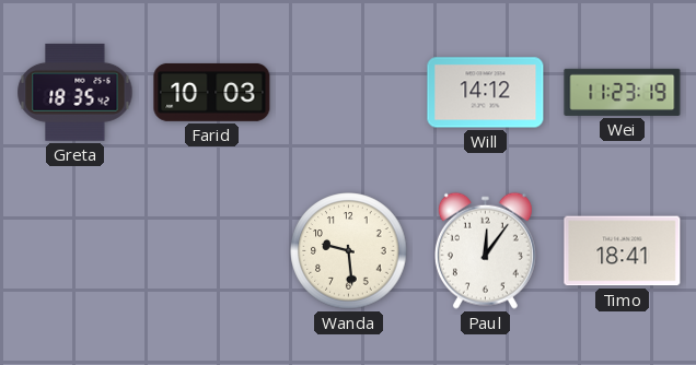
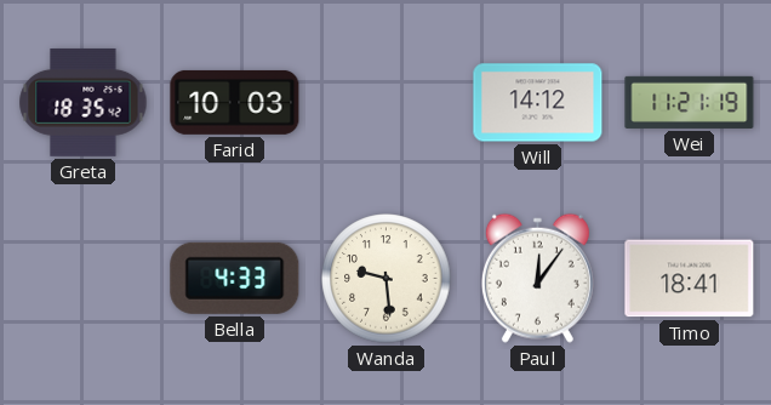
Wei: 11:23 -> 11:21 (690, 102)
Bella: none -> 4:33 (235, 278)
